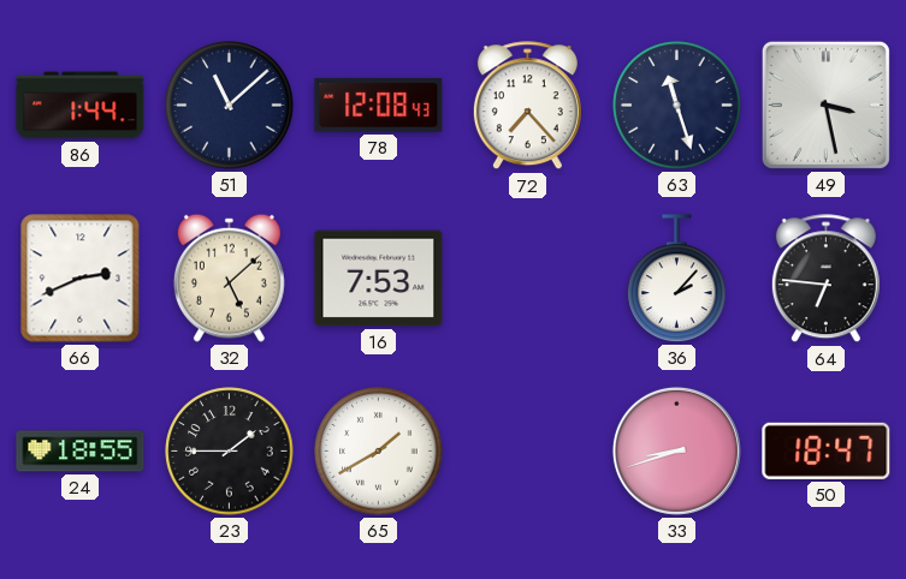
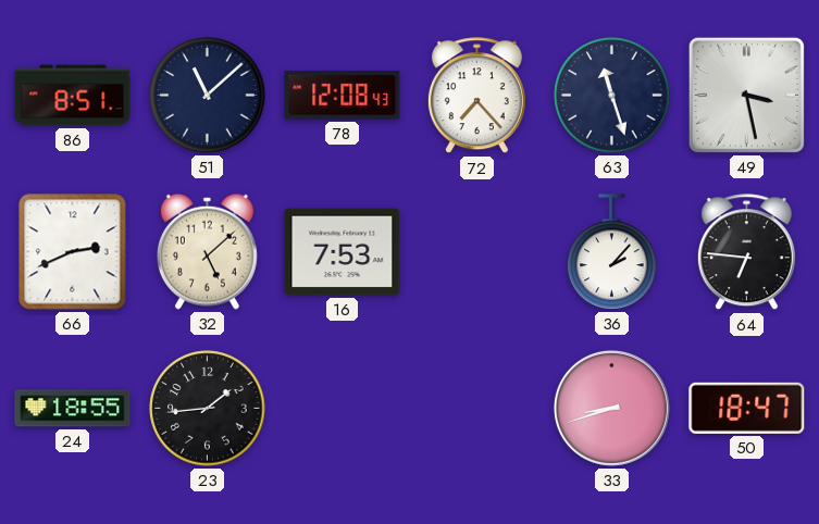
86: 1:44 -> 8:51 (73, 96)
23: 1:45 -> 1:44 (208, 409)
65: 1:40 -> none (379, 452)
